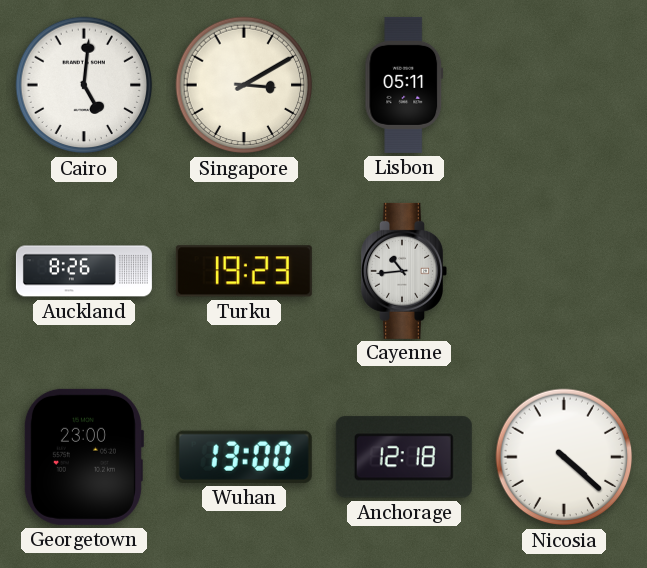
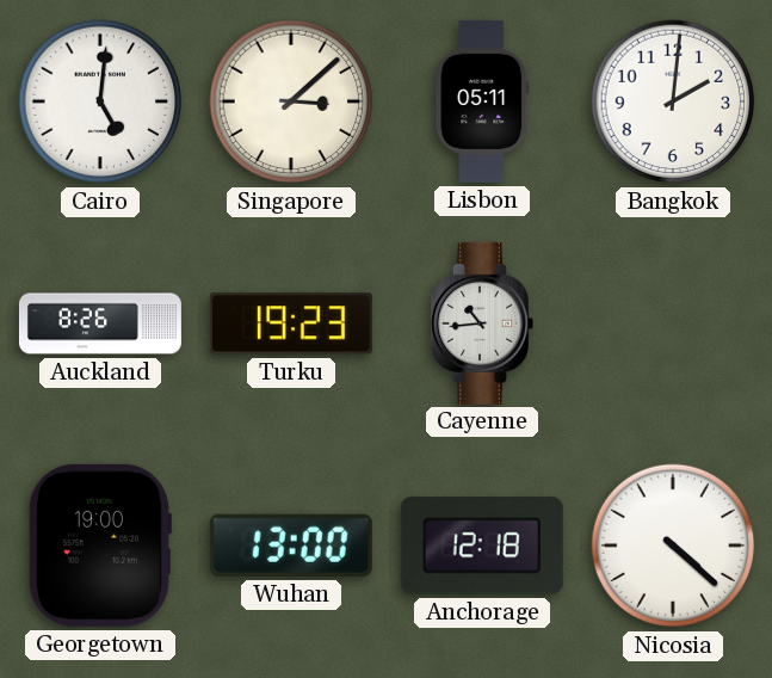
Singapore: 3:10 -> 3:08 (291, 101)
Bangkok: none -> 2:01 (673, 101)
Georgetown: 23:00 -> 19:00 (99, 546)
